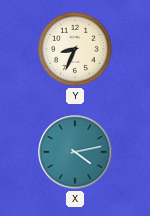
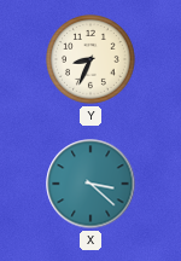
X: 4:13 -> 3:22 (91, 184)
